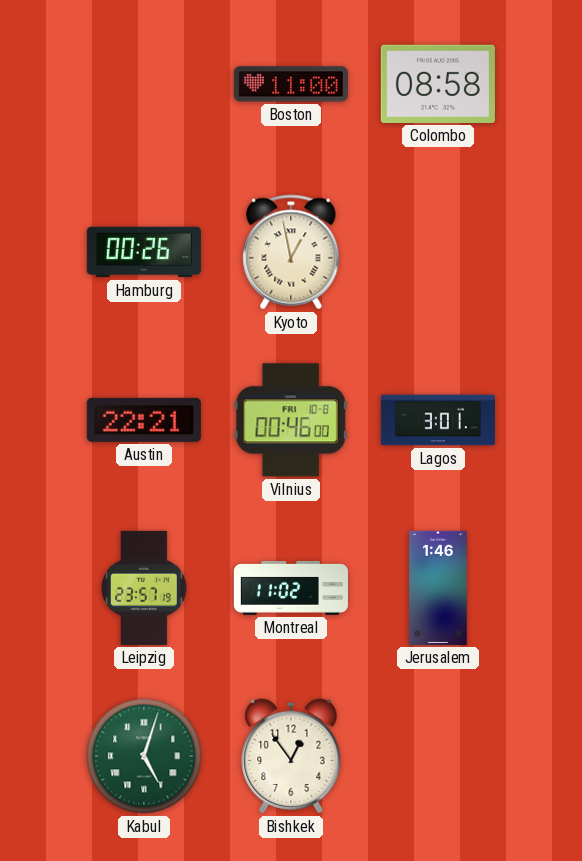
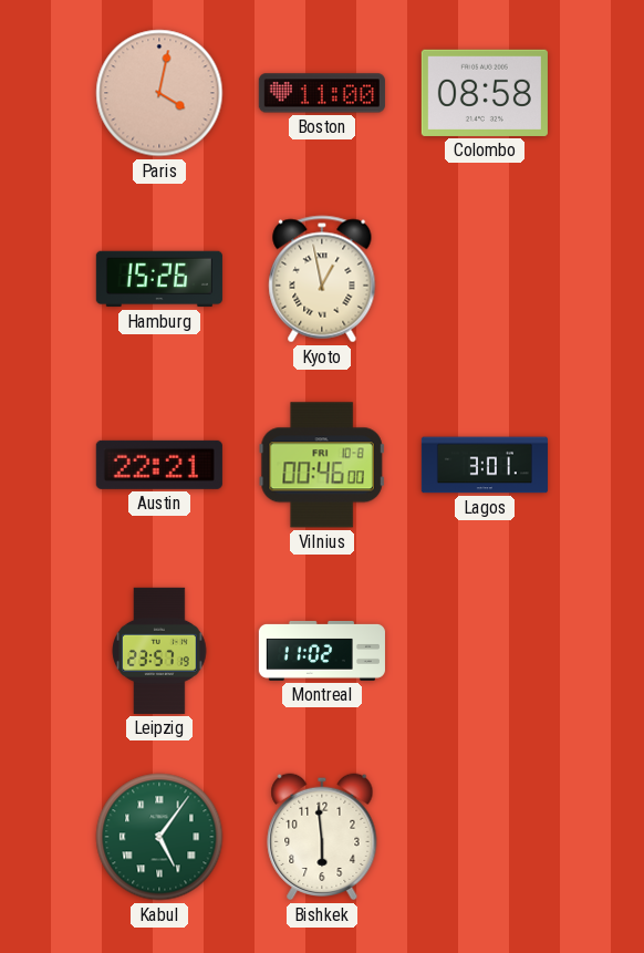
Paris: none -> 4:02 (159, 93)
Hamburg: 00:26 -> 15:26 (159, 279)
Jerusalem: 1:46 -> none (438, 588)
Kabul: 5:03 -> 5:06 (159, 837)
Bishkek: 12:54 -> 5:59 (322, 837)
